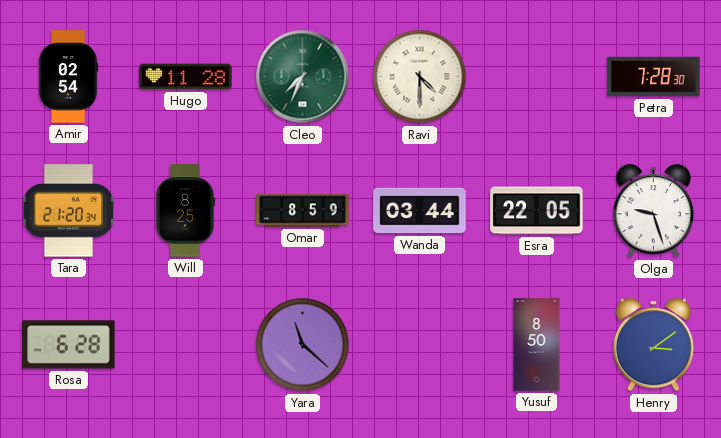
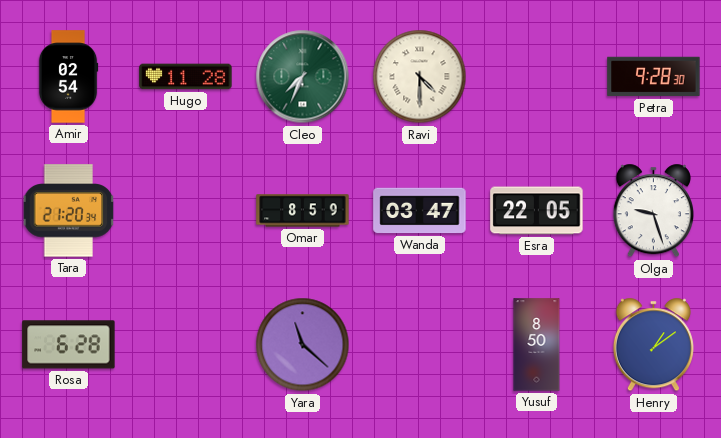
Petra: 7:28 -> 9:28 (654, 77)
Will: 8:25 -> none (185, 211)
Wanda: 03:44 -> 03:47 (420, 211)
Henry: 3:09 -> 1:09 (653, 345)
